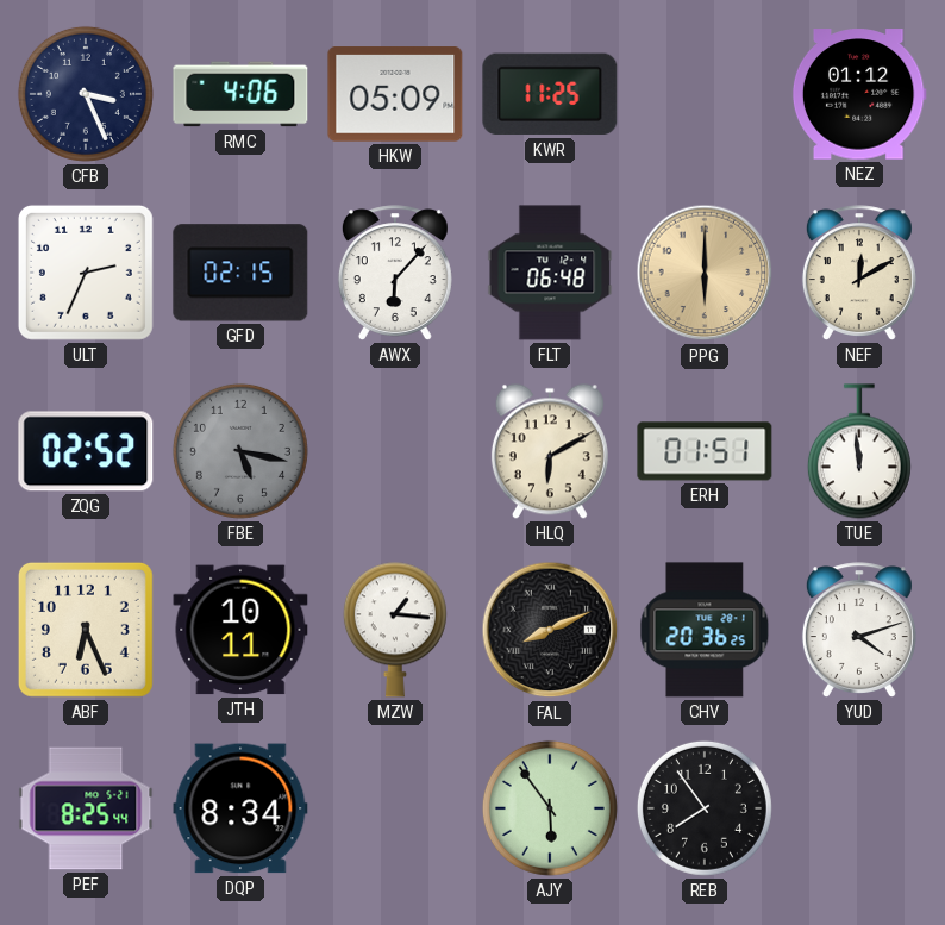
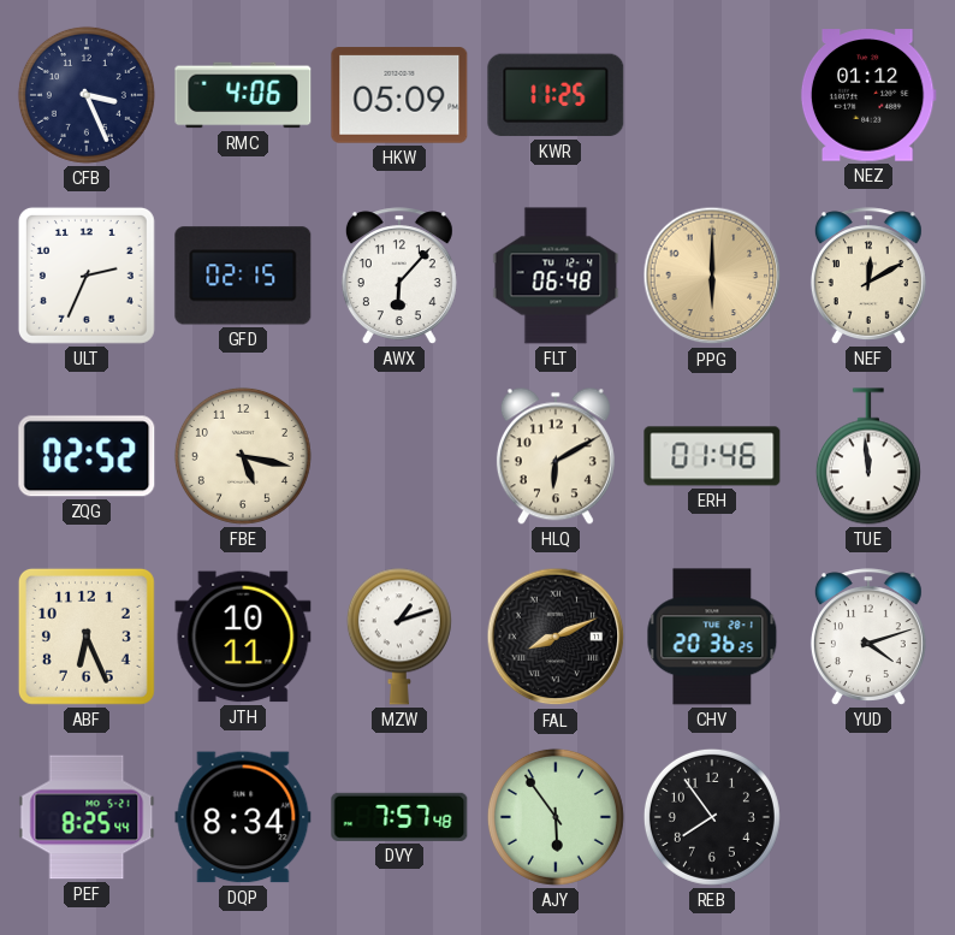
FBE dial: grey -> cream (243, 456)
ERH: 01:51 -> 01:46 (712, 456)
MZW: 1:16 -> 1:12 (399, 637)
DVY: none -> 7:57 (399, 817)
